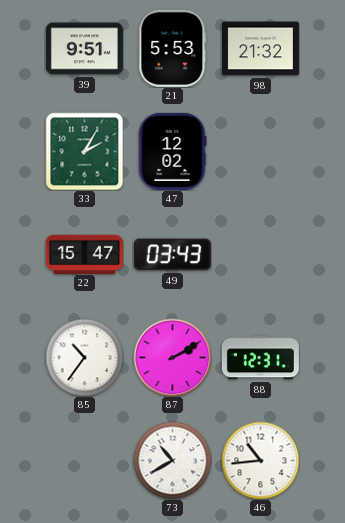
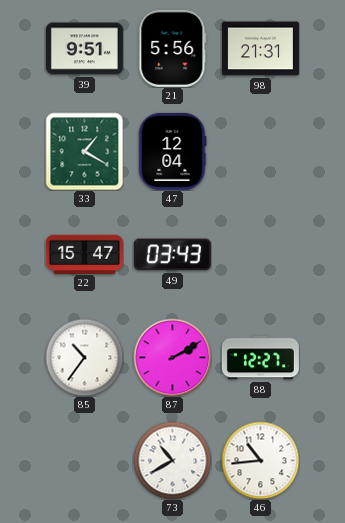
21: 5:53 -> 5:56 (173, 48)
98: 21:32 -> 21:31 (260, 49)
33: 2:05 -> 1:20 (84, 151)
47: 12:02 -> 12:04 (173, 151)
88: 12:31 -> 12:27 (260, 358)
